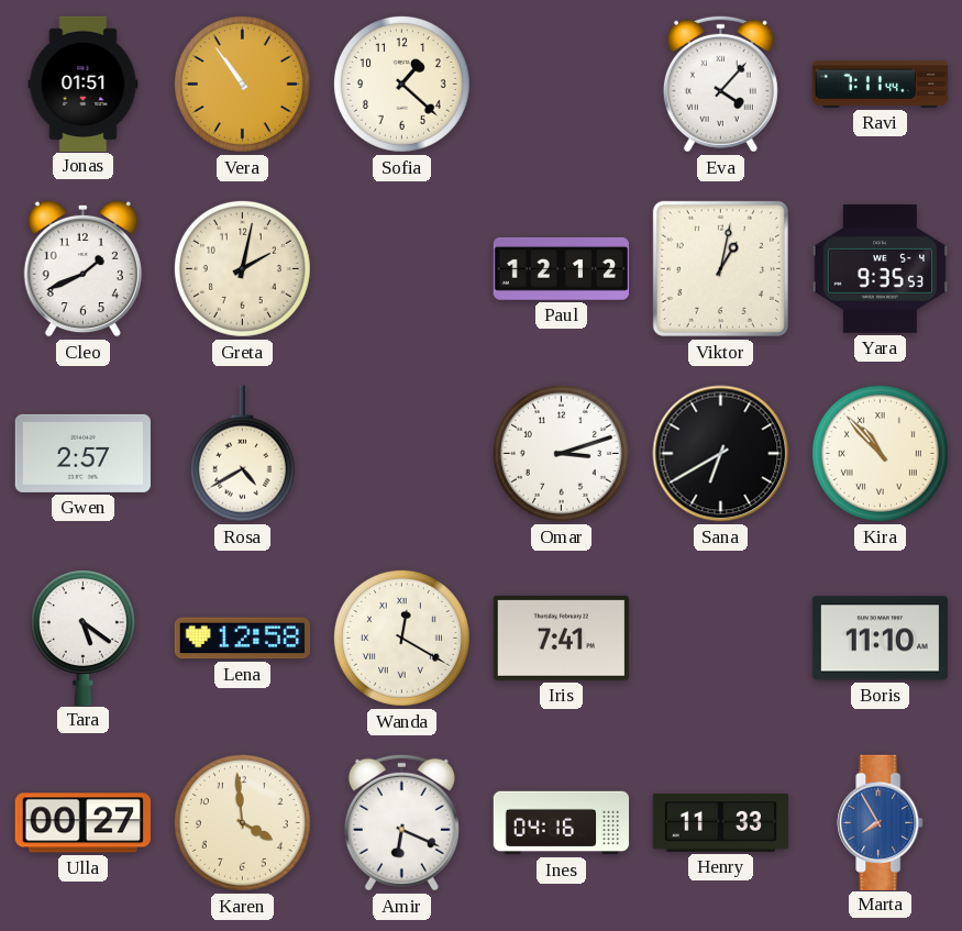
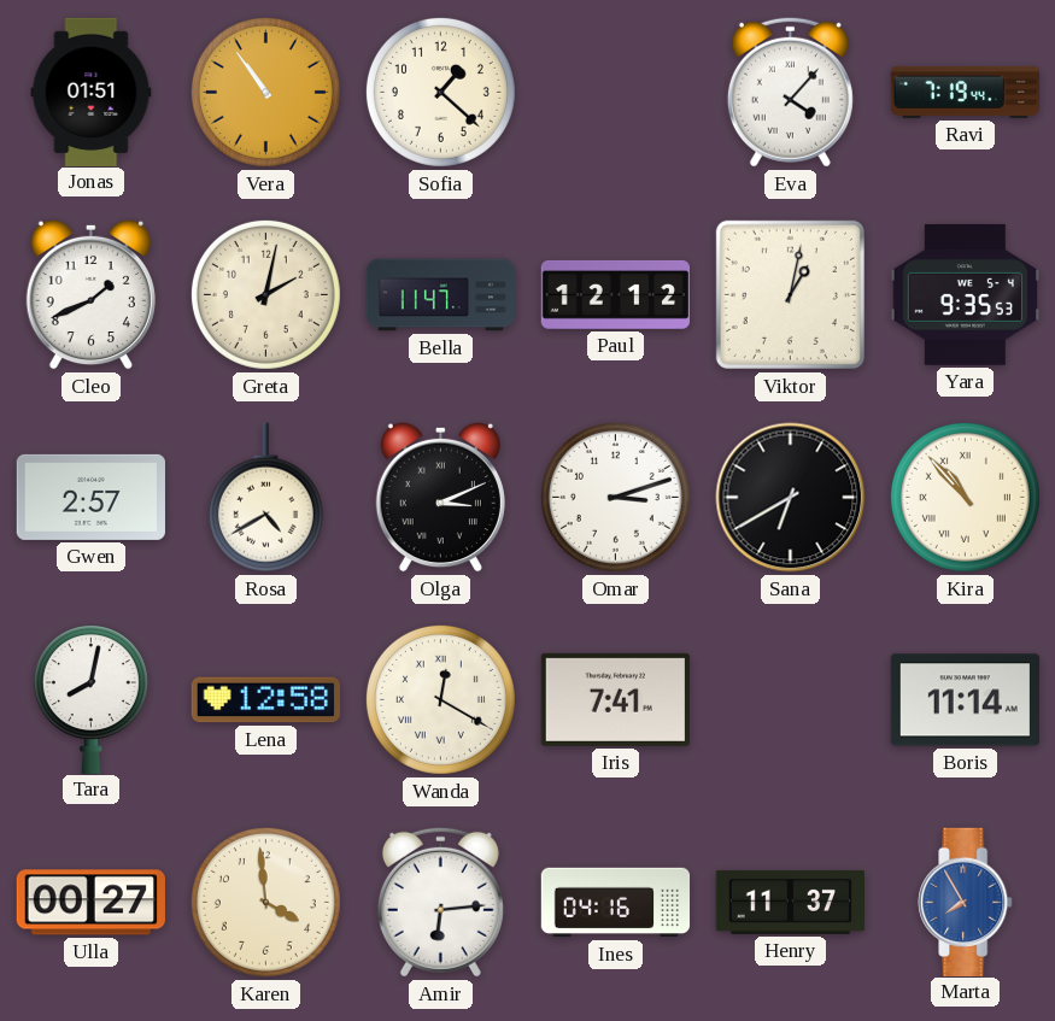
Ravi: 7:11 -> 7:19 (966, 92)
Bella: none -> 11:47 (441, 295)
Olga: none -> 3:11 (440, 497)
Tara: 5:21 -> 8:02 (90, 699)
Boris: 11:10 -> 11:14 (965, 700)
Amir: 6:19 -> 6:14 (440, 902)
Henry: 11:33 -> 11:37 (790, 902)
